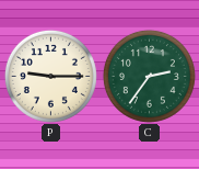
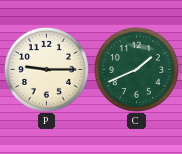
C: 2:36 -> 1:41 (136, 69)
